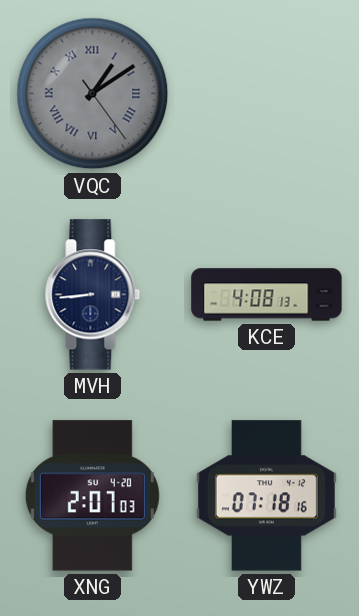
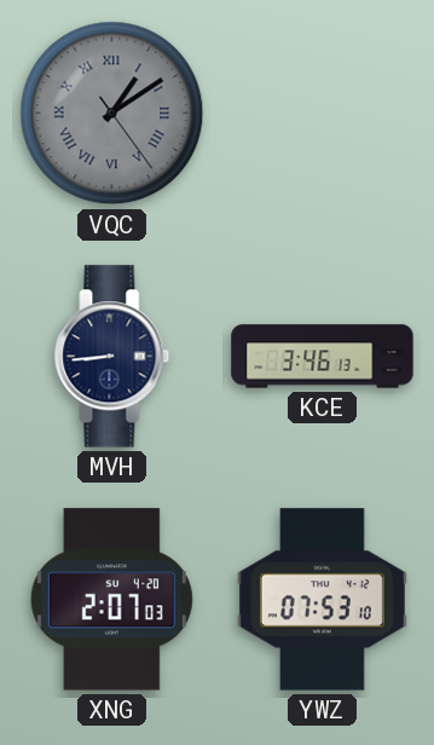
KCE: 4:08 -> 3:46 (323, 357)
YWZ: 07:18 -> 07:53 (322, 600)
